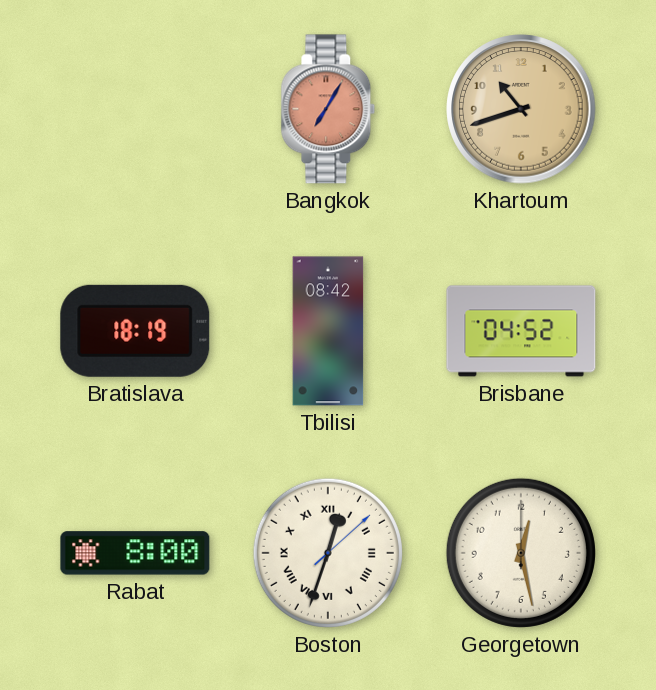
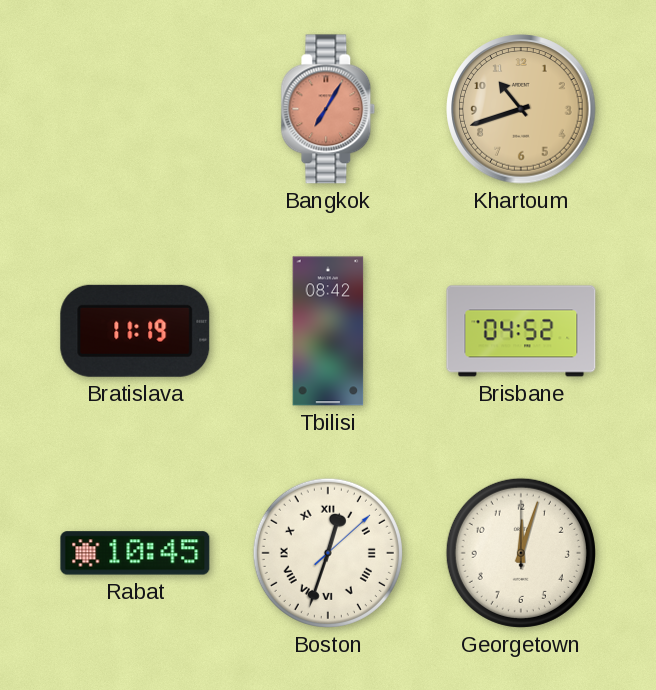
Bratislava: 18:19 -> 11:19 (135, 331)
Rabat: 8:00 -> 10:45 (135, 553)
Georgetown: 12:28 -> 12:03 (521, 553)
